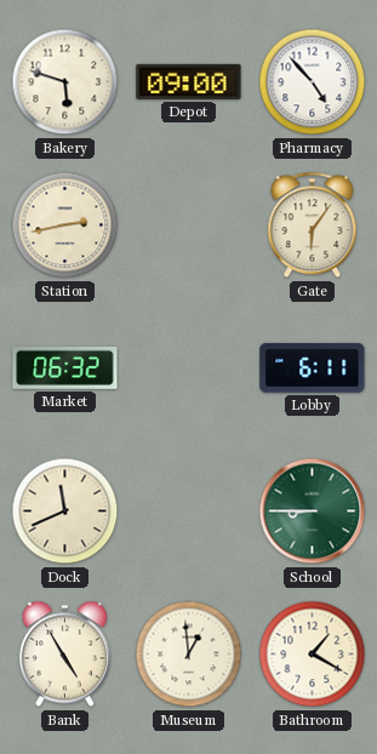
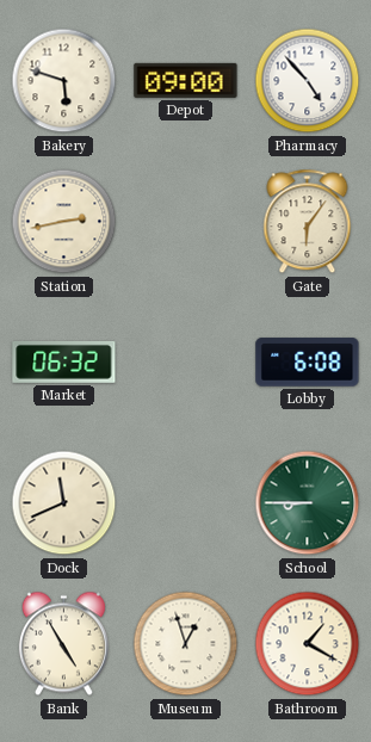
Lobby: 6:11 -> 6:08 (308, 363)
Museum: 12:59 -> 12:57 (186, 644)
